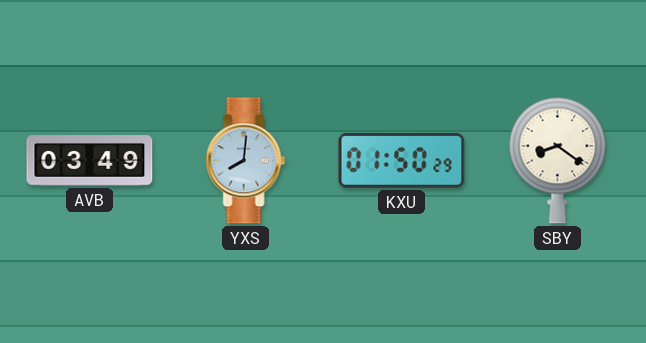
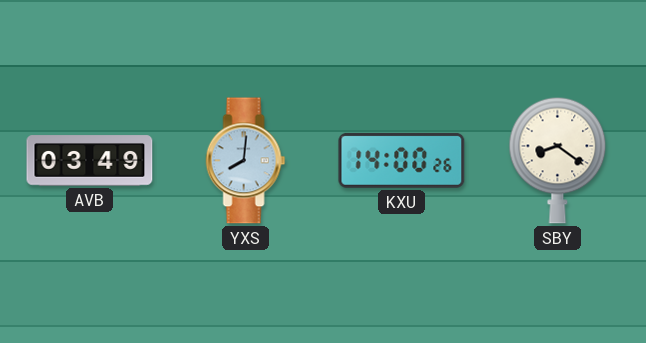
KXU: 01:50 -> 14:00 (402, 160)
